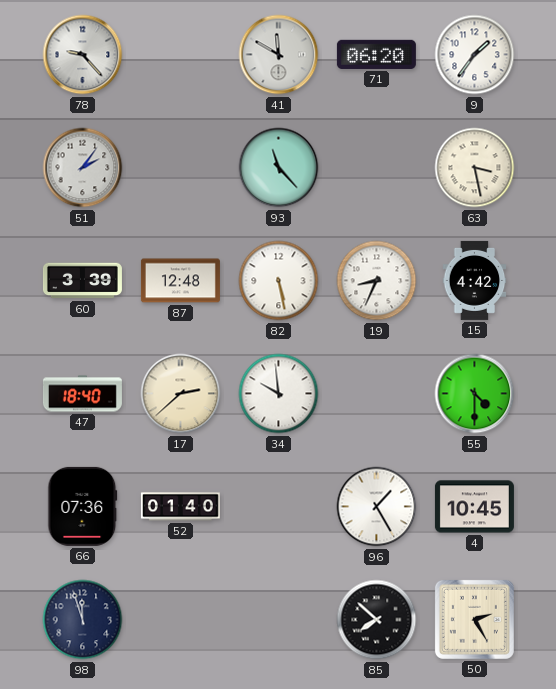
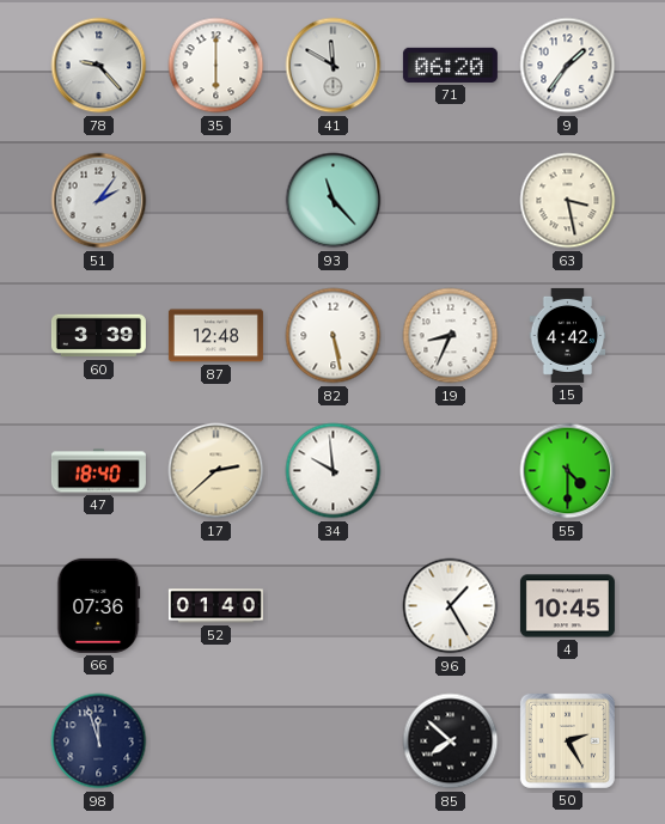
35: none -> 6:00 (216, 66)
